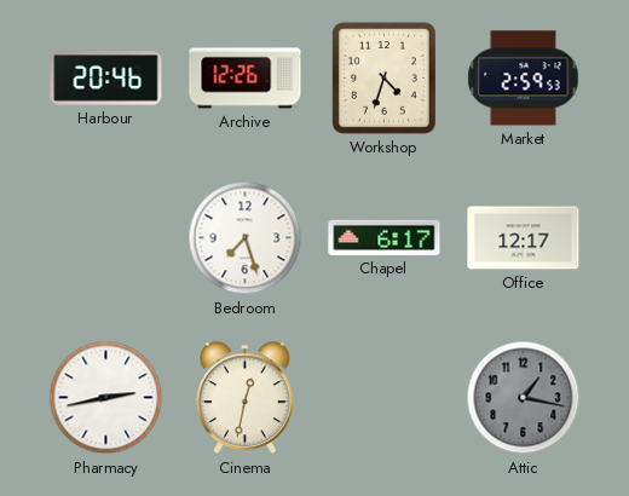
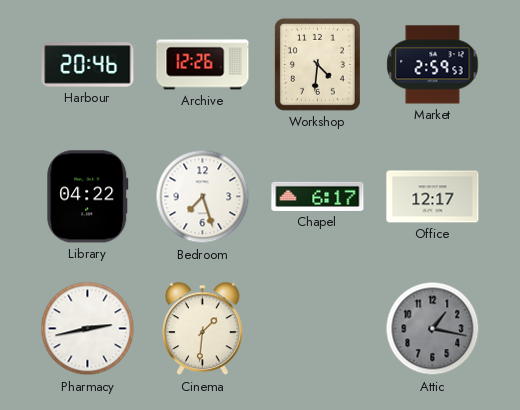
Workshop: 4:33 -> 4:31 (317, 64)
Library: none -> 04:22 (88, 197)
Cinema: 12:32 -> 1:31 (203, 329)
